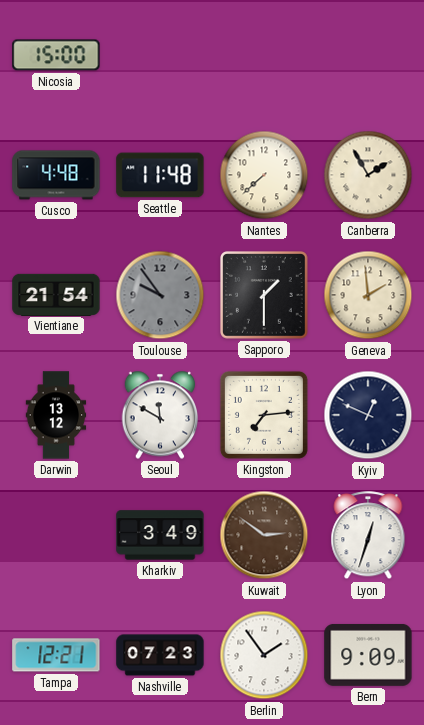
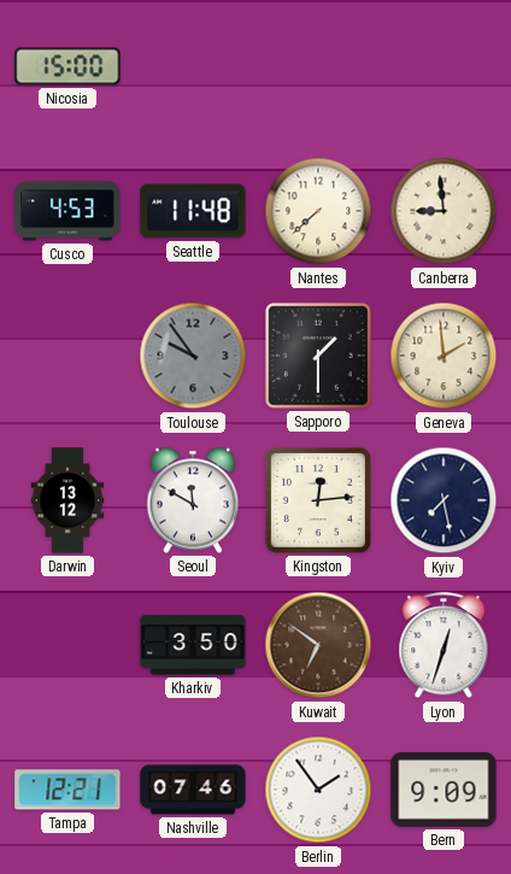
Cusco: 4:48 -> 4:53 (67, 211)
Canberra: 1:55 -> 8:59 (444, 211)
Vientiane: 21:54 -> none (56, 294)
Kingston: 7:14 -> 12:14 (318, 500)
Kyiv: 12:49 -> 7:28 (444, 500)
Kharkiv: 3:49 -> 3:50 (193, 645)
Kuwait: 2:51 -> 6:51 (318, 645)
Nashville: 07:23 -> 07:46 (193, 790)
